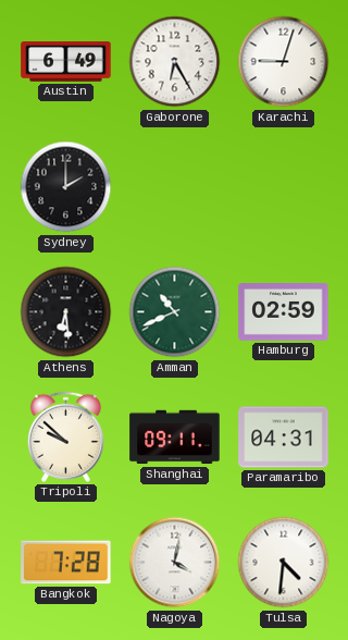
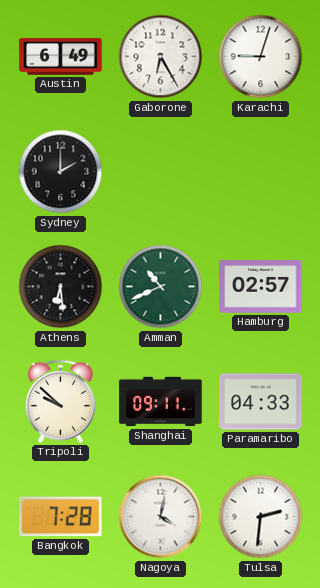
Hamburg: 02:59 -> 02:57 (261, 287)
Paramaribo: 04:31 -> 04:33 (261, 402)
Tulsa: 4:31 -> 2:31 (261, 517)
